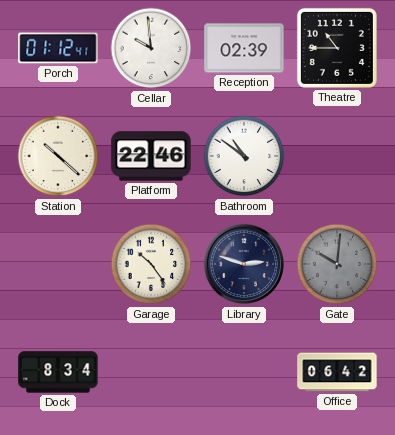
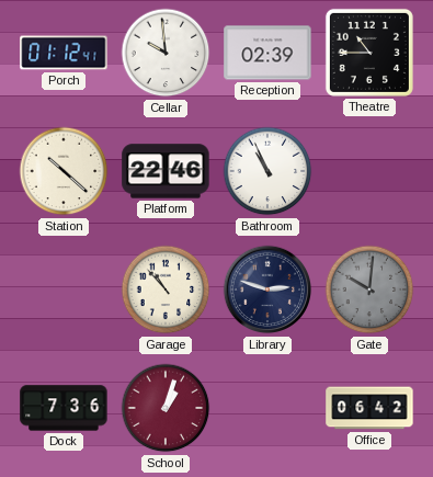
Bathroom: 10:51 -> 10:56 (267, 171)
Garage: 10:24 -> 10:53 (166, 289)
Dock: 8:34 -> 7:36 (64, 408)
School: none -> 1:03 (166, 408)
